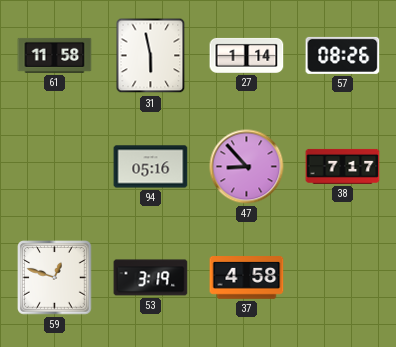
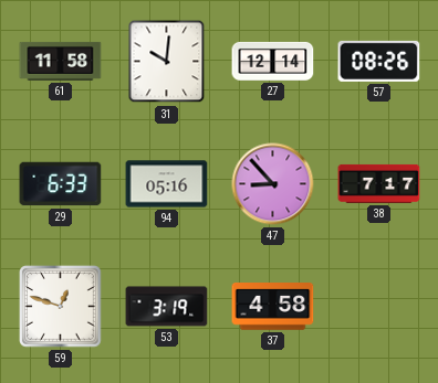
31: 5:58 -> 10:01 (167, 62)
27: 1:14 -> 12:14 (273, 61)
29: none -> 6:33 (61, 184)
